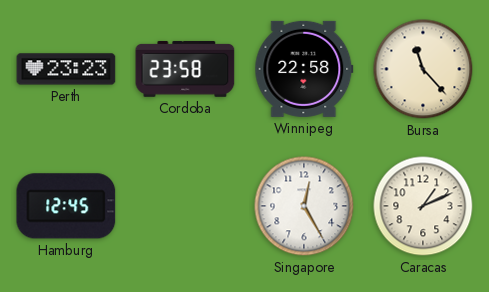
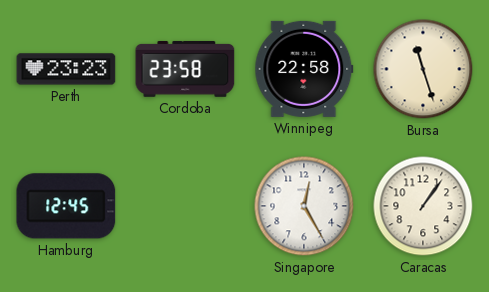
Bursa: 11:23 -> 11:27 (423, 69)
Caracas: 1:11 -> 1:06 (423, 206)
